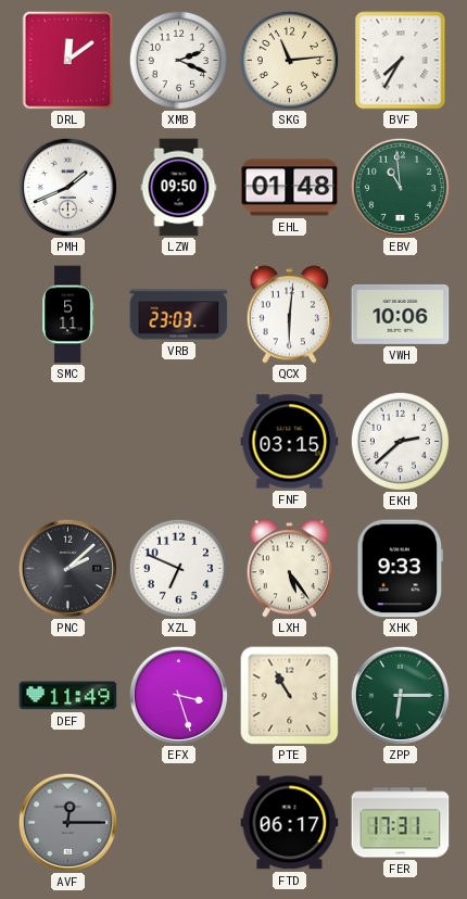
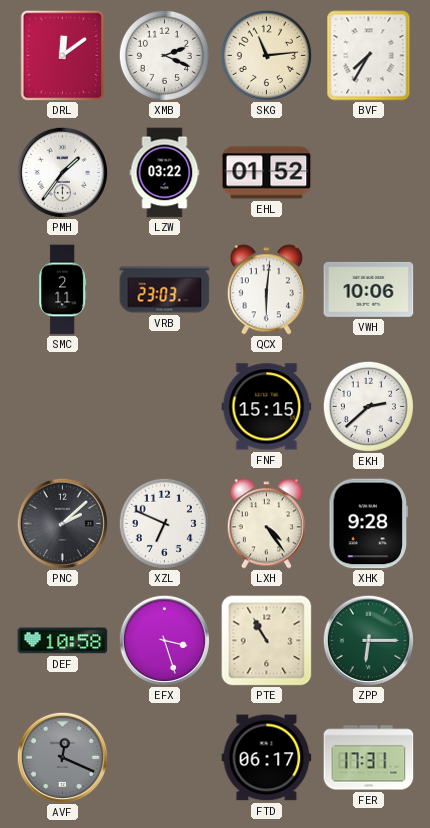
PMH: 1:41 -> 1:36 (62, 172)
LZW: 09:50 -> 03:22 (165, 173)
EHL: 01:48 -> 01:52 (267, 173)
EBV: 10:59 -> none (400, 187)
SMC: 5:11 -> 2:11 (63, 290)
FNF: 03:15 -> 15:15 (267, 407)
LXH: 5:24 -> 4:24 (266, 524)
XHK: 9:33 -> 9:28 (368, 524)
DEF: 11:49 -> 10:58 (63, 641)
AVF: 12:15 -> 12:19 (62, 757)
